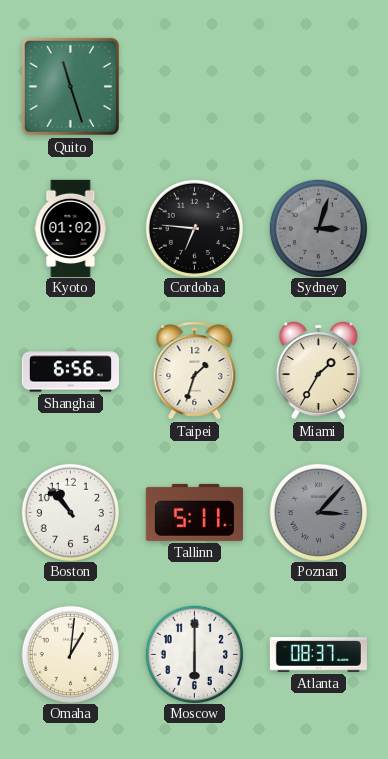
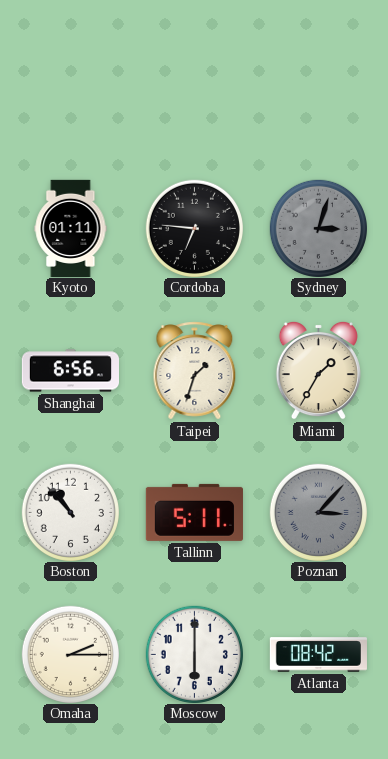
Quito: 11:27 -> none (70, 86)
Kyoto: 01:02 -> 01:11 (71, 228)
Omaha: 1:01 -> 2:15 (70, 654)
Atlanta: 08:37 -> 08:42 (318, 655)
